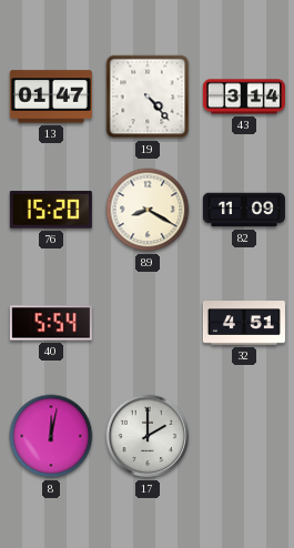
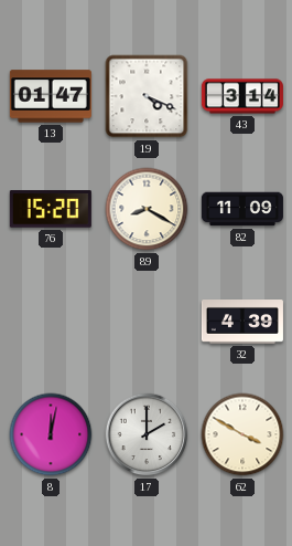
19: 4:23 -> 4:19 (147, 96)
40: 5:54 -> none (51, 323)
32: 4:51 -> 4:39 (242, 323)
62: none -> 3:50 (242, 434)
